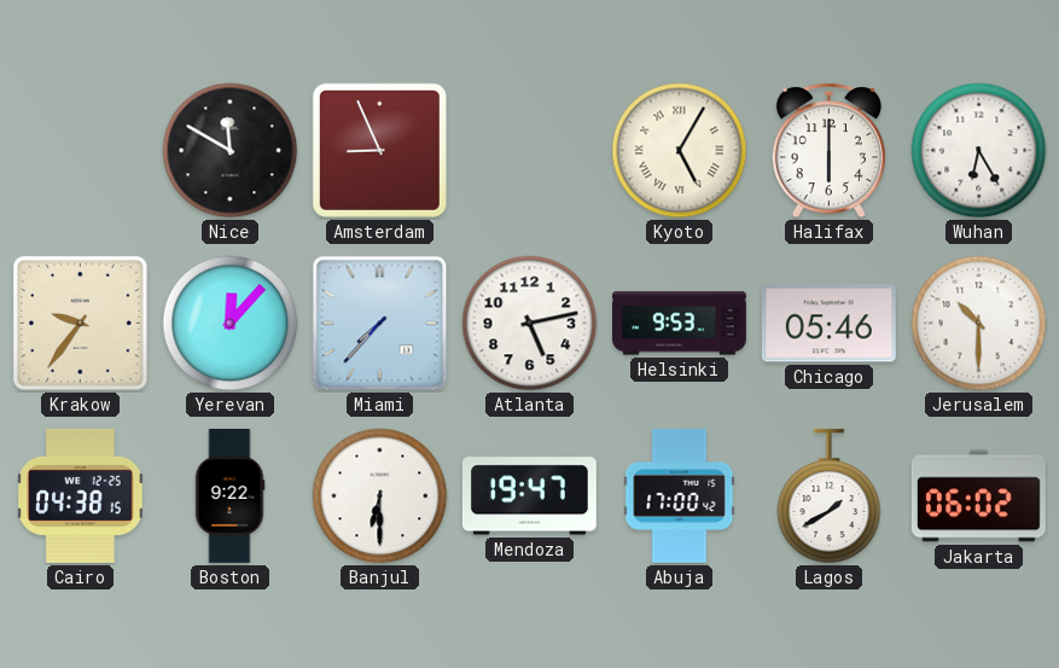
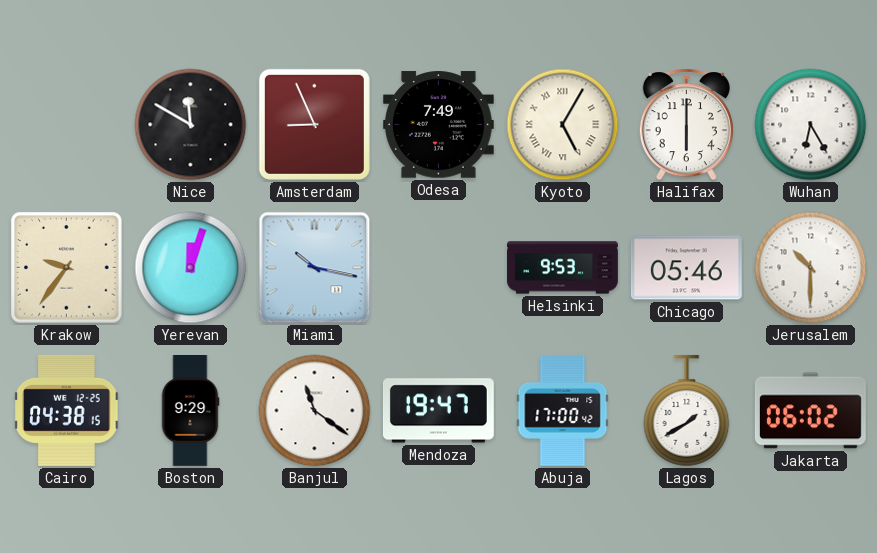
Odesa: none -> 7:49 (438, 125)
Yerevan: 12:07 -> 12:03 (191, 268)
Miami: 7:37 -> 10:17 (315, 268)
Atlanta: 5:13 -> none (530, 324)
Boston: 9:22 -> 9:29 (190, 411)
Banjul: 6:30 -> 11:21 (315, 411)
